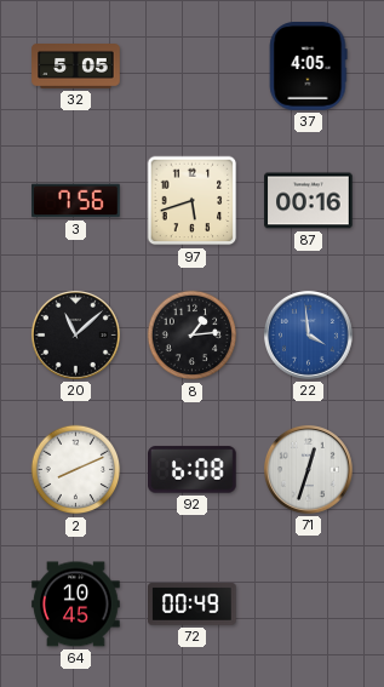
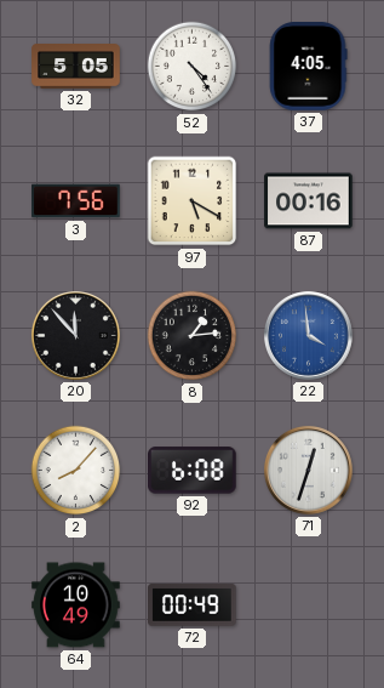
52: none -> 4:24 (193, 67)
97: 5:42 -> 5:20 (193, 201)
20: 11:08 -> 11:53 (75, 335)
2: 8:11 -> 8:07 (76, 471)
64: 10:45 -> 10:49 (76, 605)
